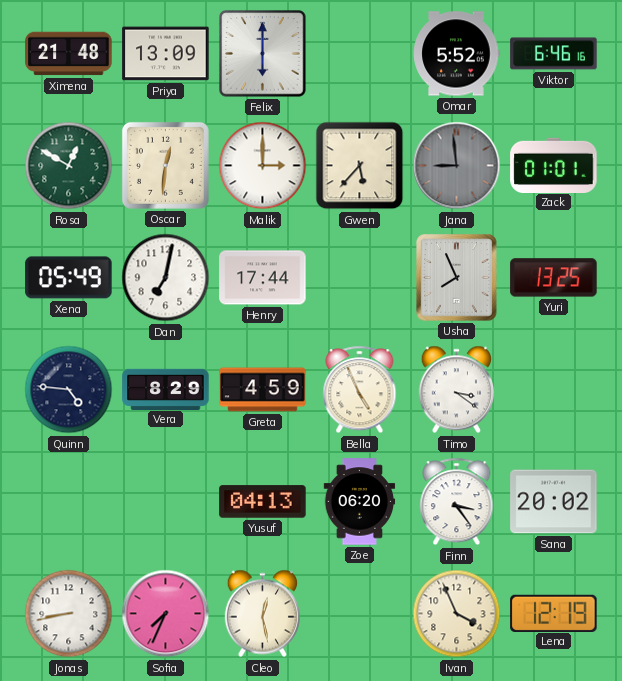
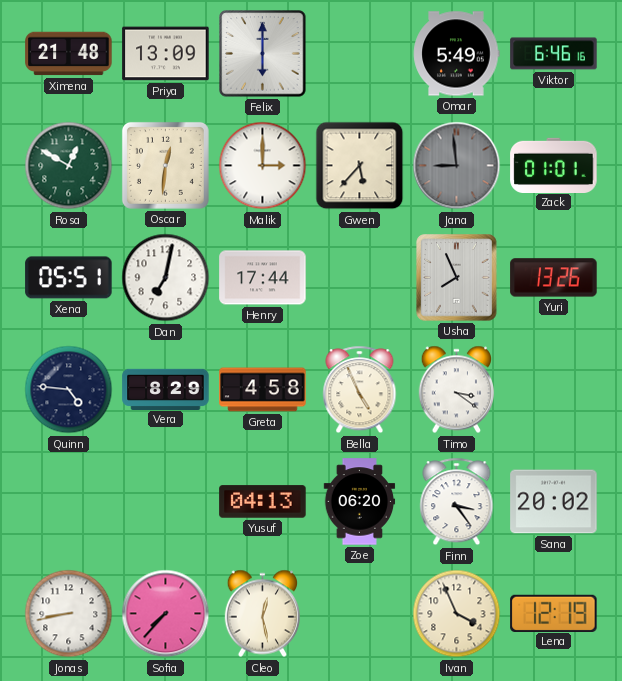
Omar: 5:52 -> 5:49 (457, 54)
Xena: 05:49 -> 05:51 (69, 278)
Yuri: 13:25 -> 13:26 (554, 278)
Greta: 4:59 -> 4:58 (263, 390)
Sofia: 7:34 -> 7:37 (166, 614)
